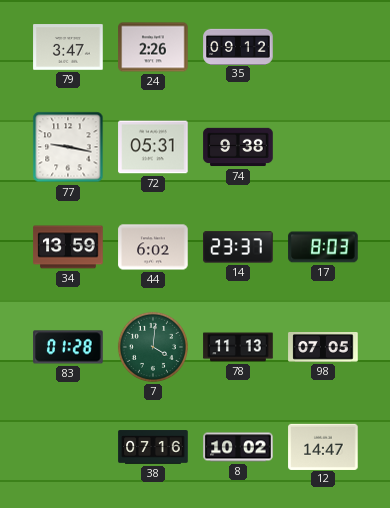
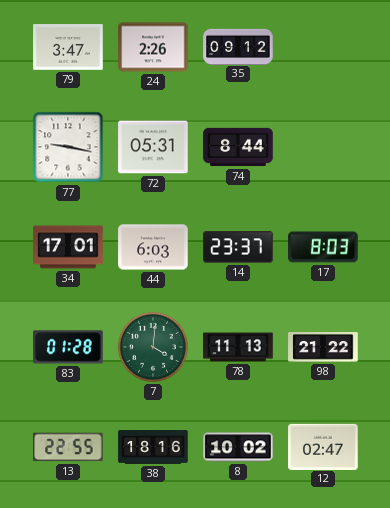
74: 9:38 -> 8:44 (238, 147)
34: 13:59 -> 17:01 (68, 247)
44: 6:02 -> 6:03 (153, 247)
98: 07:05 -> 21:22 (323, 348)
13: none -> 22:55 (68, 447)
38: 07:16 -> 18:16 (153, 447)
12: 14:47 -> 02:47 (323, 446)
